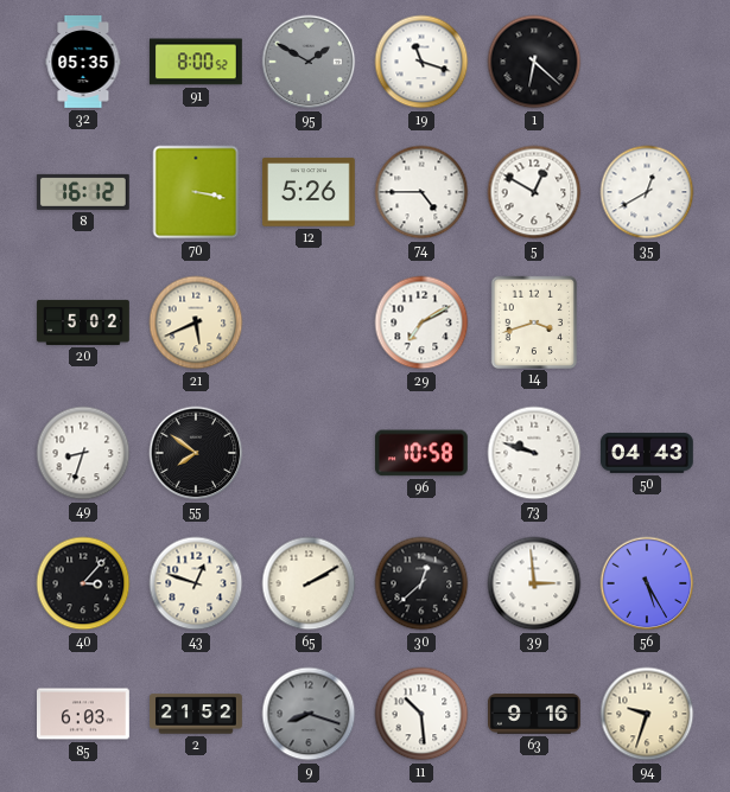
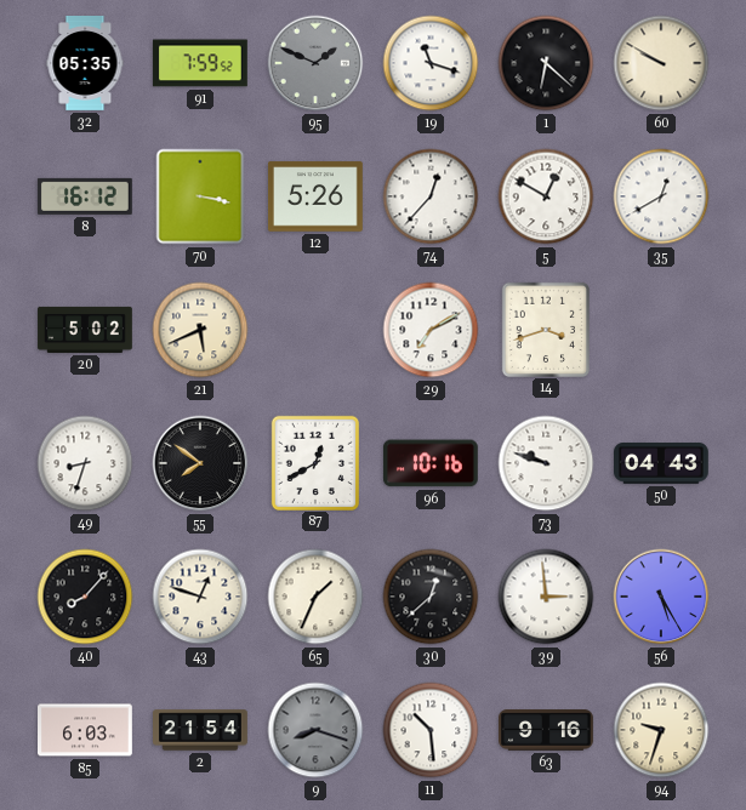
91: 8:00 -> 7:59 (200, 63)
95: 1:50 -> 1:49 (315, 63)
60: none -> 9:50 (661, 63)
74: 4:45 -> 12:37 (431, 196)
87: none -> 12:40 (314, 462)
96: 10:58 -> 10:16 (431, 463)
40: 3:07 -> 8:07 (85, 597)
65: 2:10 -> 1:34 (315, 597)
2: 21:52 -> 21:54 (200, 730)
